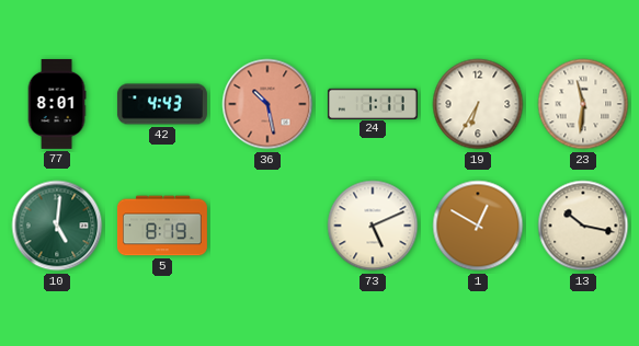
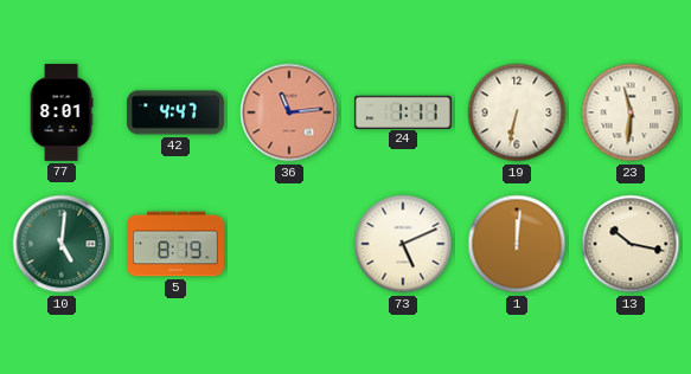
42: 4:43 -> 4:47 (175, 112)
36: 10:28 -> 11:14 (289, 112)
19: 6:35 -> 6:32 (517, 112)
1: 12:50 -> 12:01 (517, 244)
